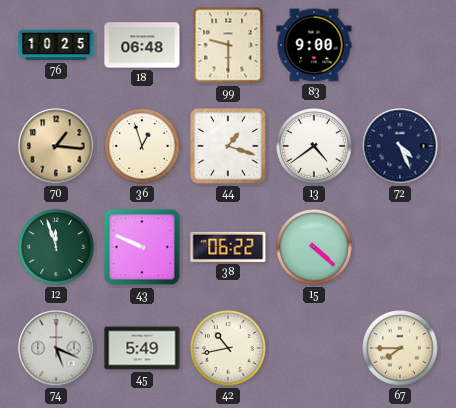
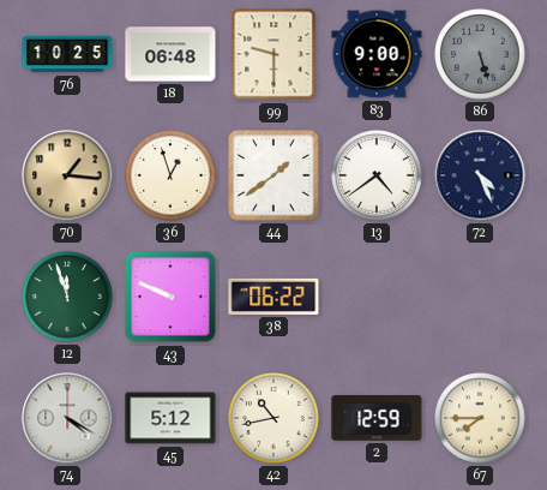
86: none -> 5:27 (480, 54)
44: 1:18 -> 1:39 (273, 175)
15: 4:22 -> none (314, 247)
74: 5:19 -> 4:20 (67, 418)
45: 5:49 -> 5:12 (170, 418)
2: none -> 12:59 (377, 418)
